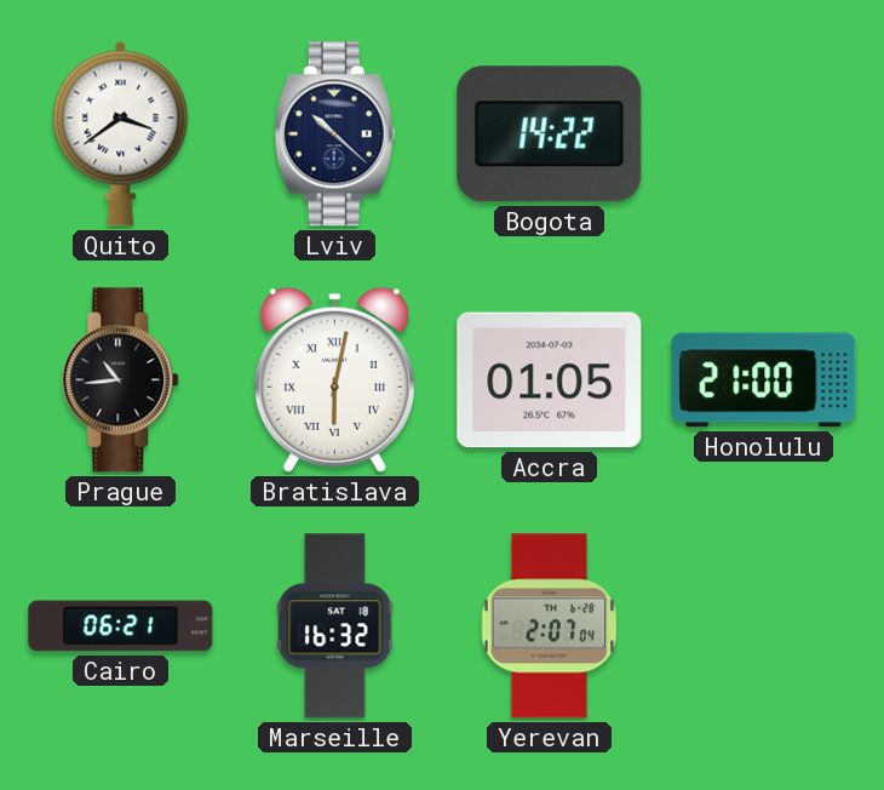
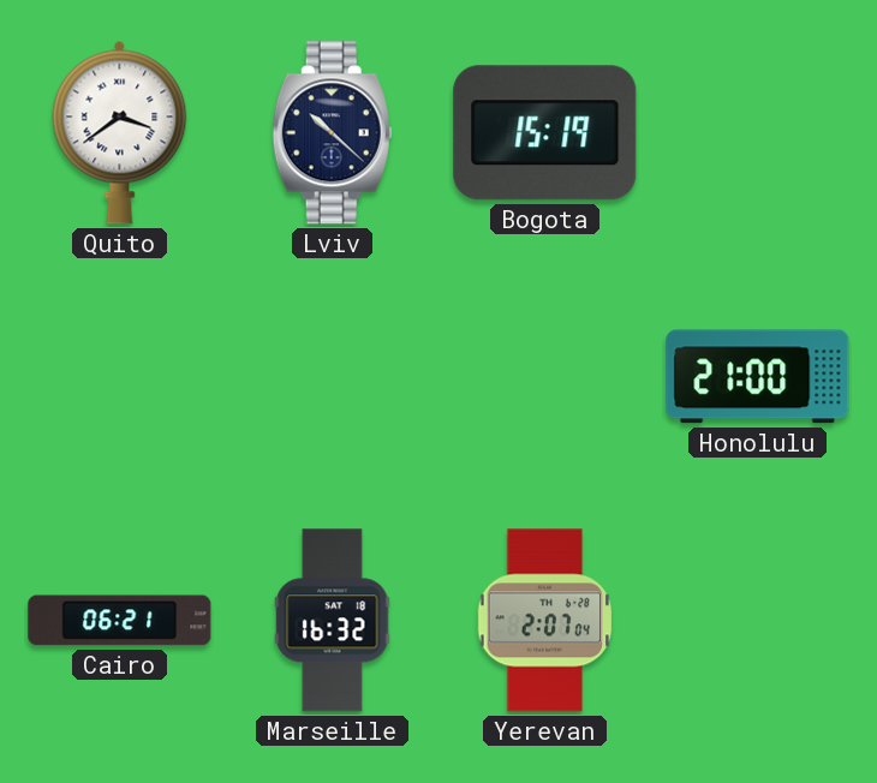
Bogota: 14:22 -> 15:19 (545, 133)
Prague: 10:44 -> none (121, 380)
Bratislava: 6:02 -> none (334, 379)
Accra: 01:05 -> none (550, 380)
